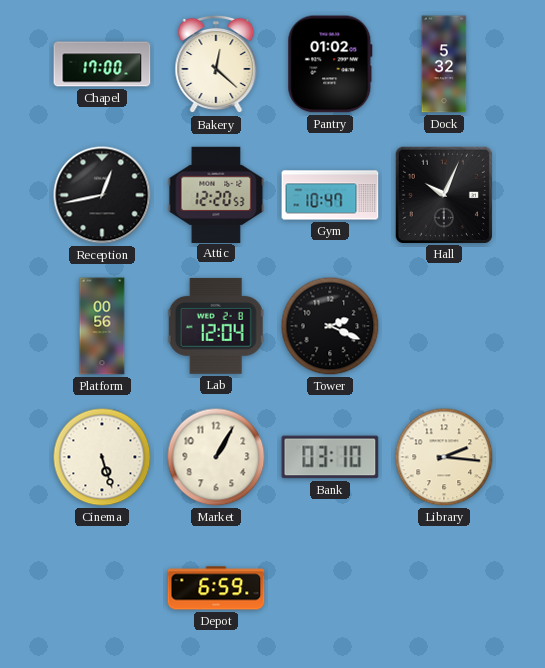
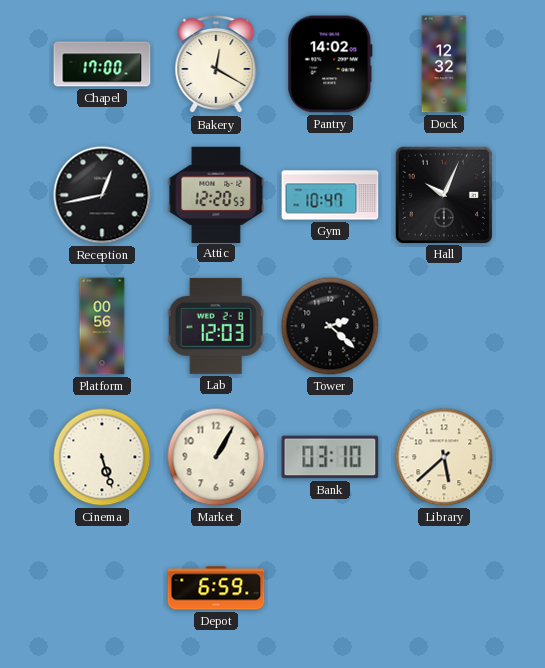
Bakery: 12:22 -> 12:20 (216, 64)
Pantry: 01:02 -> 14:02 (330, 64)
Dock: 5:32 -> 12:32 (444, 64)
Lab: 12:04 -> 12:03 (216, 326)
Tower: 2:19 -> 2:22 (330, 326)
Library: 2:16 -> 5:38 (444, 457)
